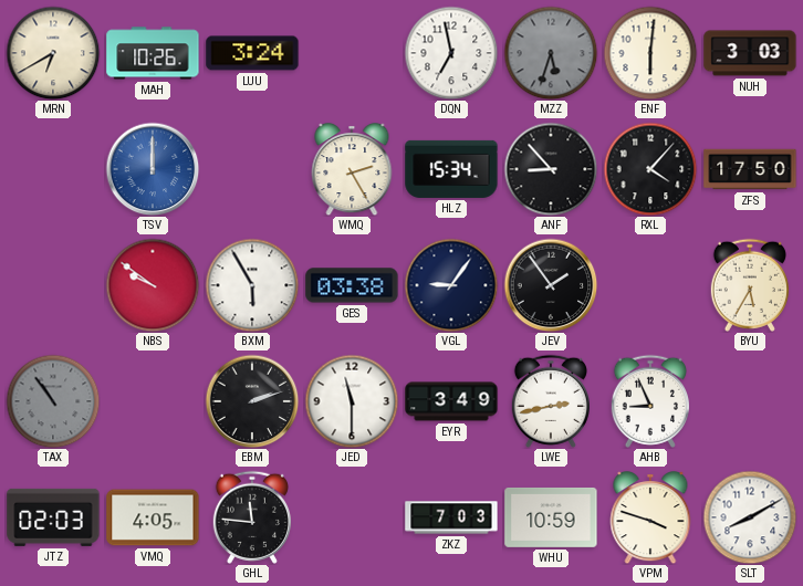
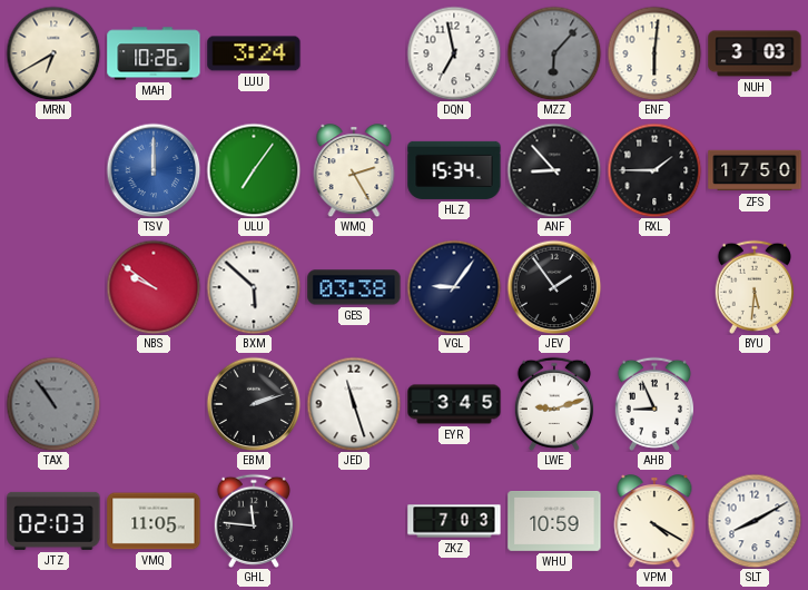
MZZ: 5:33 -> 6:07 (554, 53)
ULU: none -> 7:06 (254, 170)
RXL: 4:07 -> 1:45 (654, 170)
BXM: 5:55 -> 5:52 (254, 287)
BYU: 5:35 -> 5:31 (755, 287)
JED: 11:30 -> 11:27 (354, 404)
EYR: 3:49 -> 3:45 (454, 404)
LWE: 2:43 -> 9:12 (554, 404)
VMQ: 4:05 -> 11:05 (154, 521)
VPM: 3:48 -> 4:20 (654, 522)
